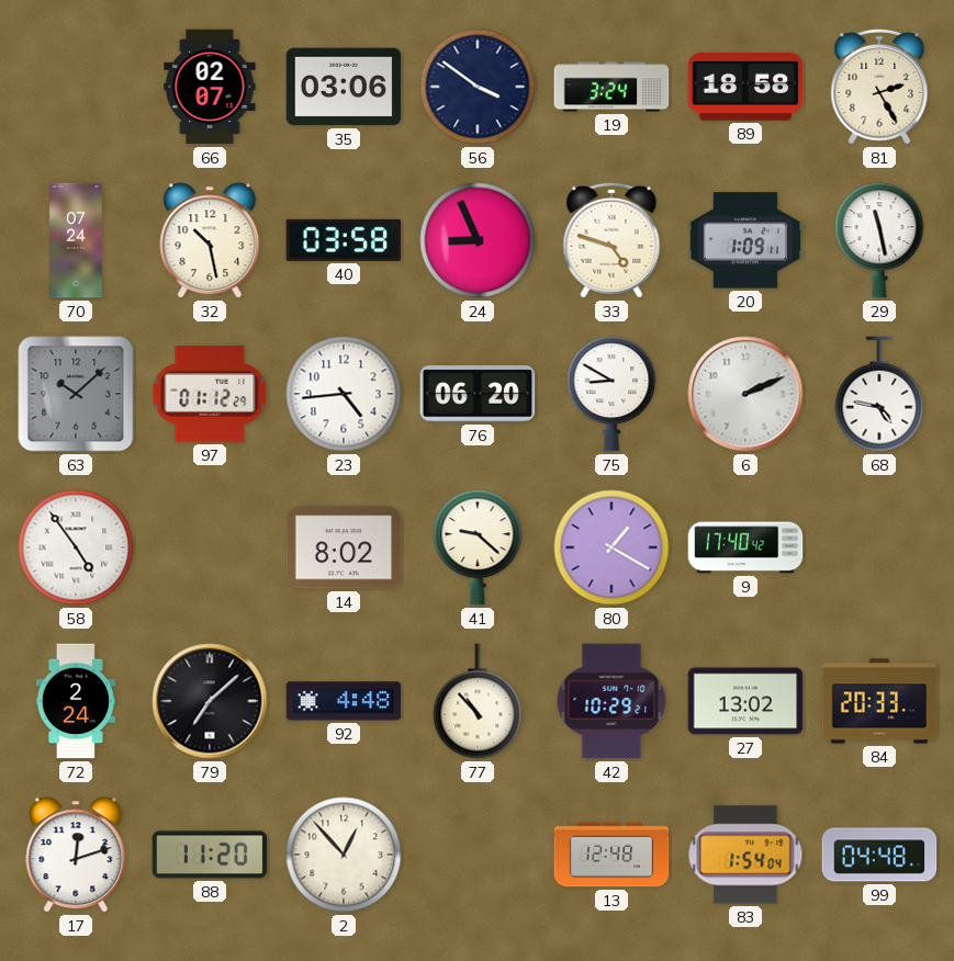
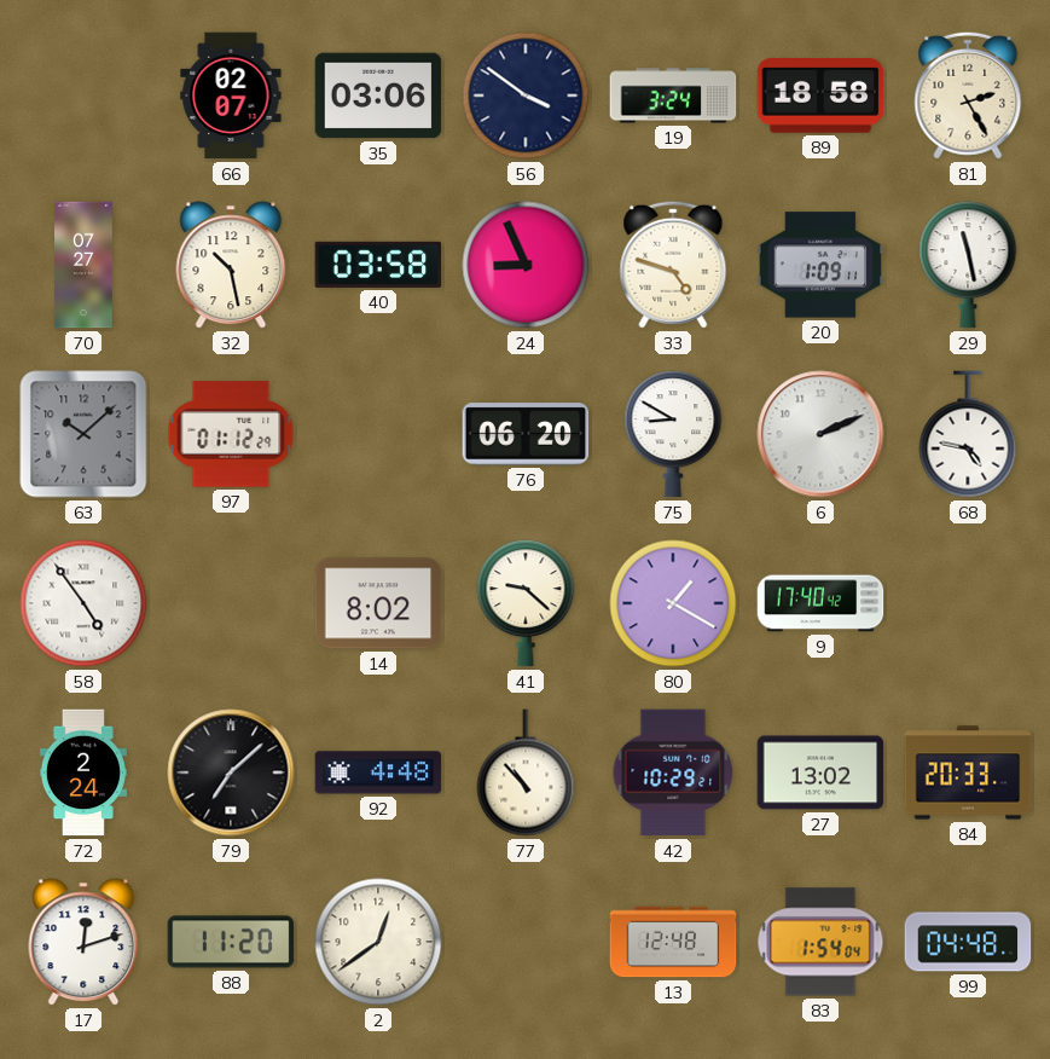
70: 07:24 -> 07:27 (83, 265)
23: 4:44 -> none (344, 394)
2: 12:53 -> 12:39 (378, 942)
